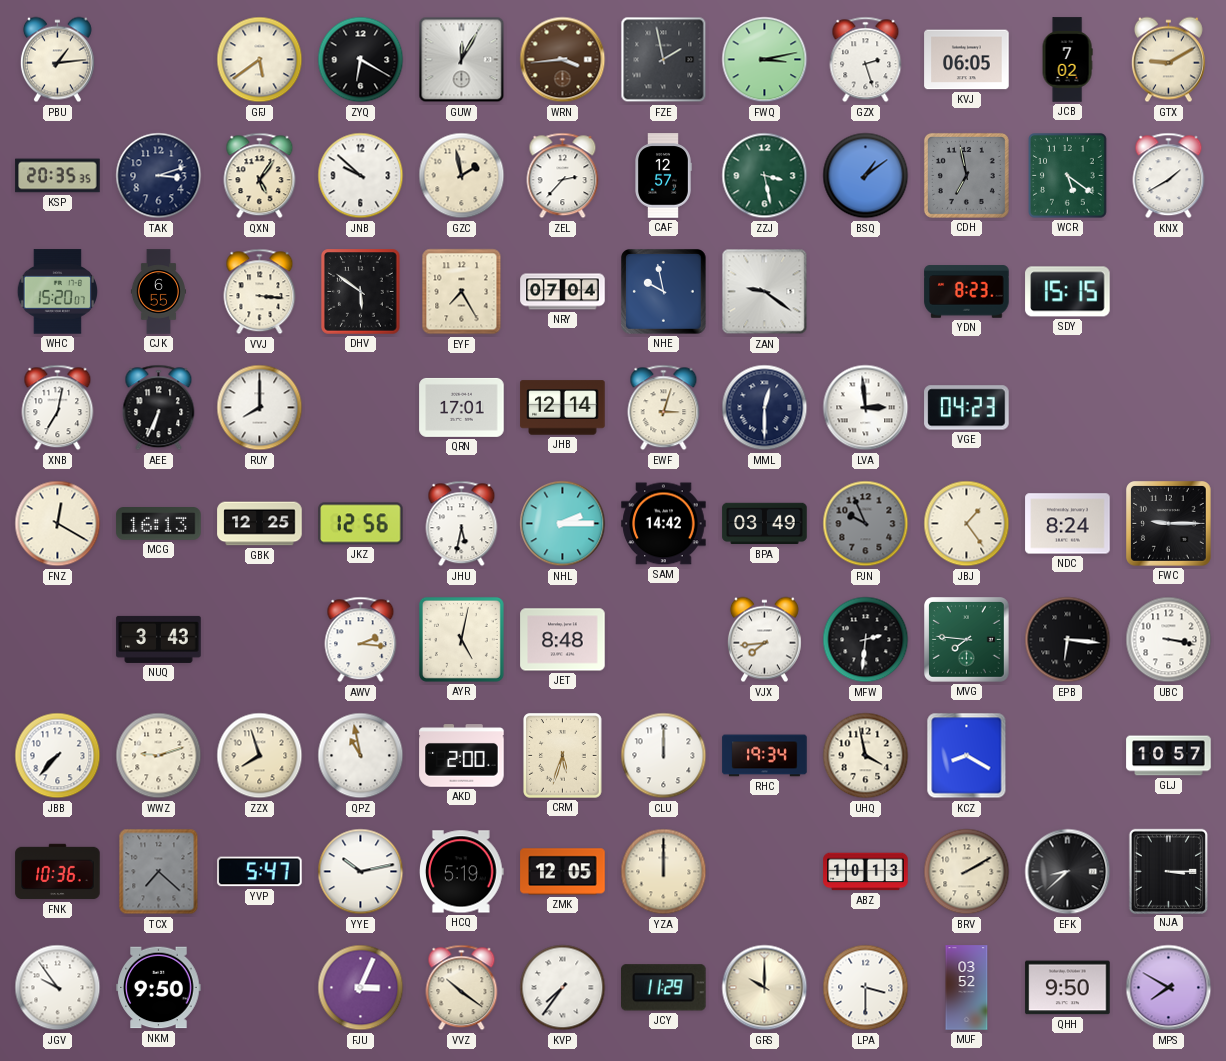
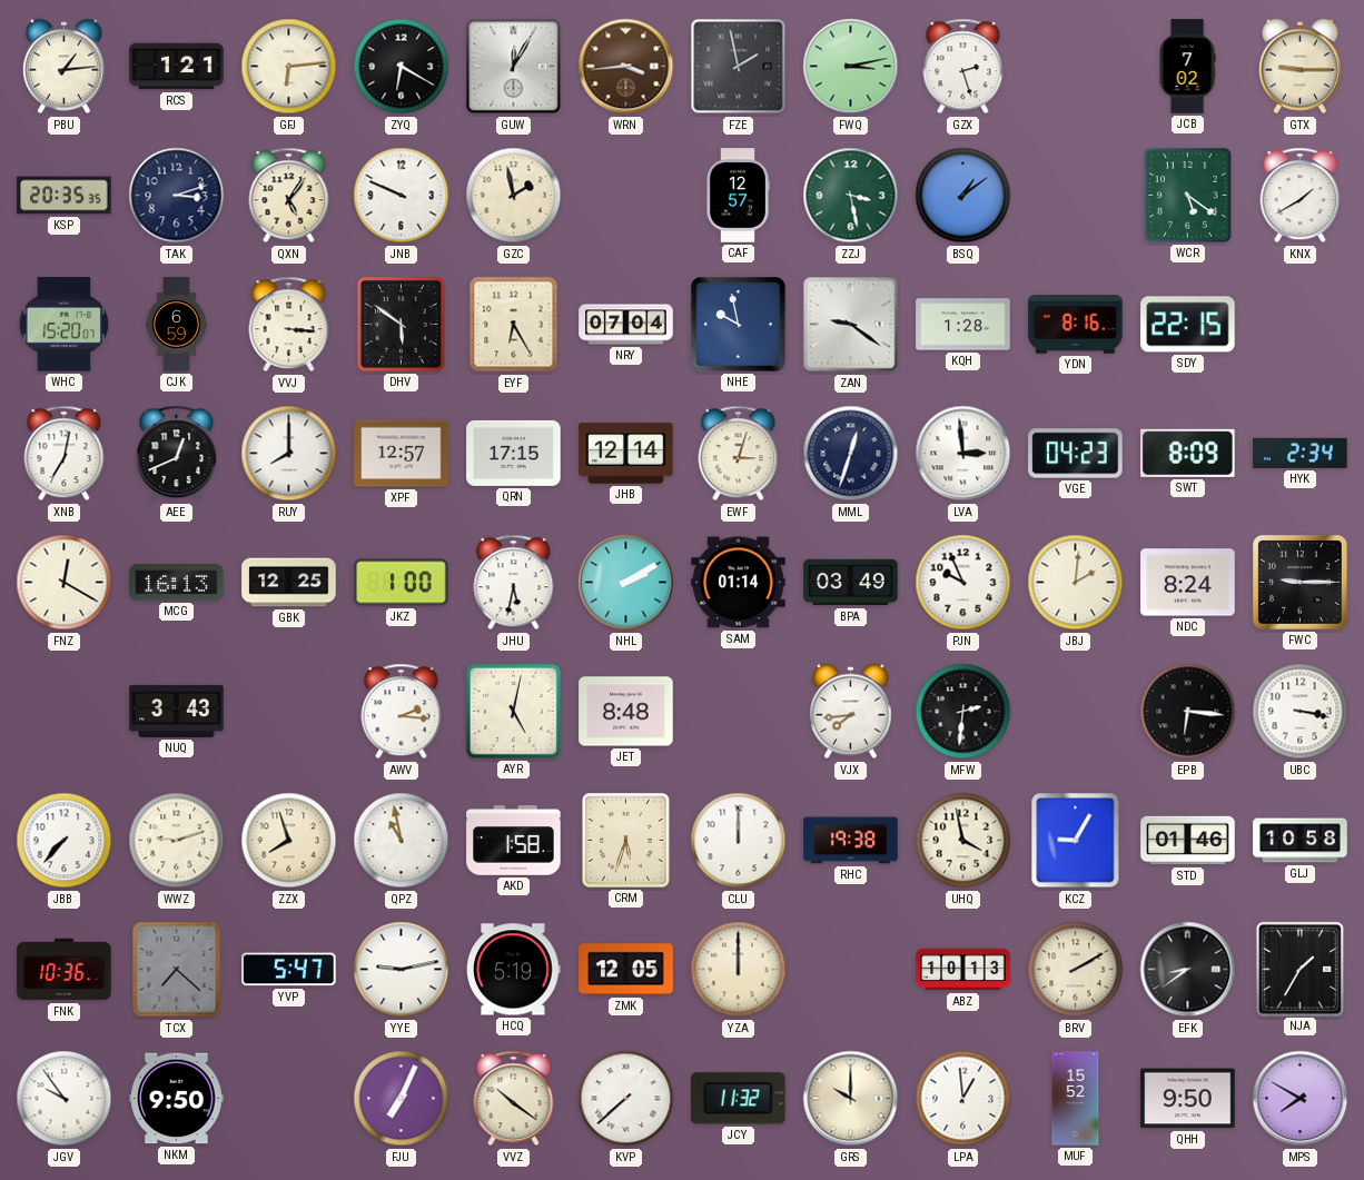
RCS: none -> 1:21 (177, 67)
GFJ: 5:39 -> 6:14 (289, 67)
KVJ: 06:05 -> none (967, 60)
GTX: 9:10 -> 9:15 (1299, 67)
JNB: 9:52 -> 9:49 (402, 196)
ZEL: 2:37 -> none (563, 176)
CDH: 6:58 -> none (966, 175)
CJK: 6:55 -> 6:59 (176, 325)
EYF: 7:25 -> 6:25 (514, 325)
KQH: none -> 1:28 (963, 325)
YDN: 8:23 -> 8:16 (1076, 325)
SDY: 15:15 -> 22:15 (1188, 325)
AEE: 6:34 -> 12:41 (177, 454)
XPF: none -> 12:57 (402, 454)
QRN: 17:01 -> 17:15 (514, 453)
MML: 12:30 -> 12:33 (851, 454)
SWT: none -> 8:09 (1188, 453)
HYK: none -> 2:34 (1301, 453)
JKZ: 12:56 -> 1:00 (402, 583)
NHL: 2:15 -> 2:10 (626, 583)
SAM: 14:42 -> 01:14 (739, 583)
PJN dial: grey -> white (963, 583)
JBJ: 1:24 -> 2:01 (1076, 583)
MVG: 7:46 -> none (967, 640)
AKD: 2:00 -> 1:58 (514, 841)
RHC: 19:34 -> 19:38 (851, 841)
KCZ: 8:20 -> 9:05 (1076, 841)
STD: none -> 01:46 (1188, 841)
GLJ: 10:57 -> 10:58 (1301, 841)
YYE: 10:13 -> 9:13 (402, 970)
EFK: 8:38 -> 8:39 (1188, 970)
NJA: 3:15 -> 1:35 (1299, 969)
FJU: 3:04 -> 7:04 (402, 1099)
KVP: 7:36 -> 7:38 (626, 1099)
JCY: 11:29 -> 11:32 (739, 1099)
LPA: 3:30 -> 12:59 (963, 1099)
MUF: 03:52 -> 15:52 (1076, 1099)
